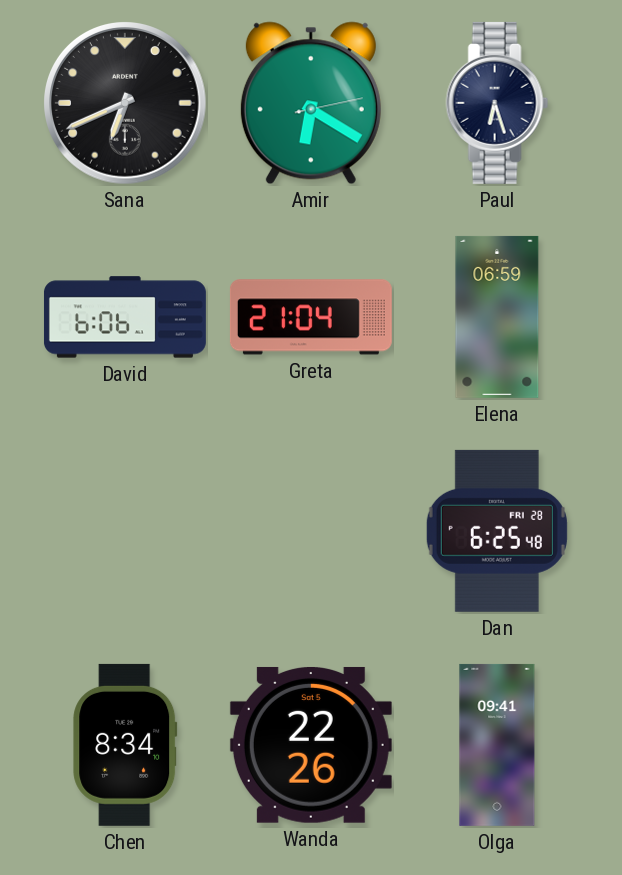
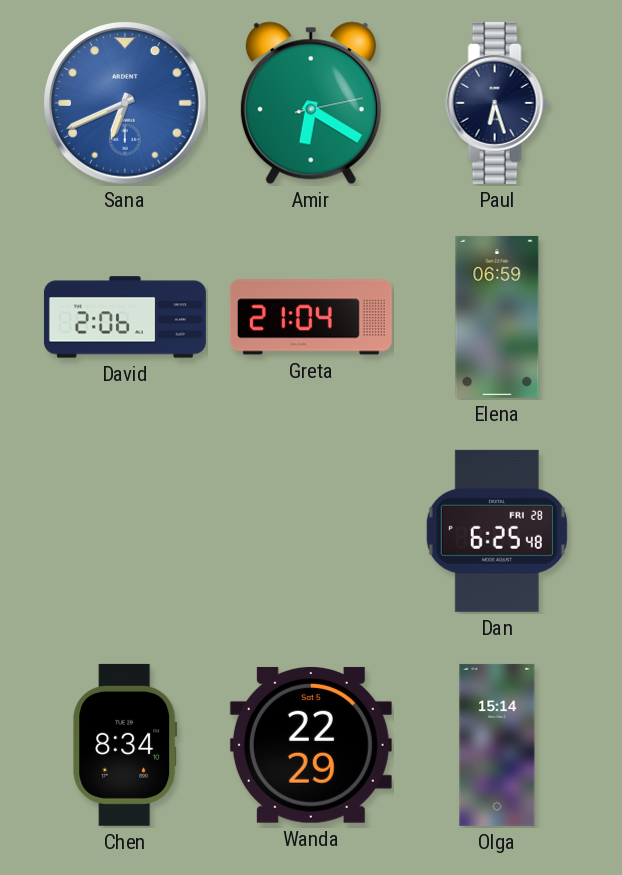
Sana dial: black -> blue (125, 103)
David: 6:06 -> 2:06 (125, 317)
Wanda: 22:26 -> 22:29 (311, 745)
Olga: 09:41 -> 15:14 (497, 745)
